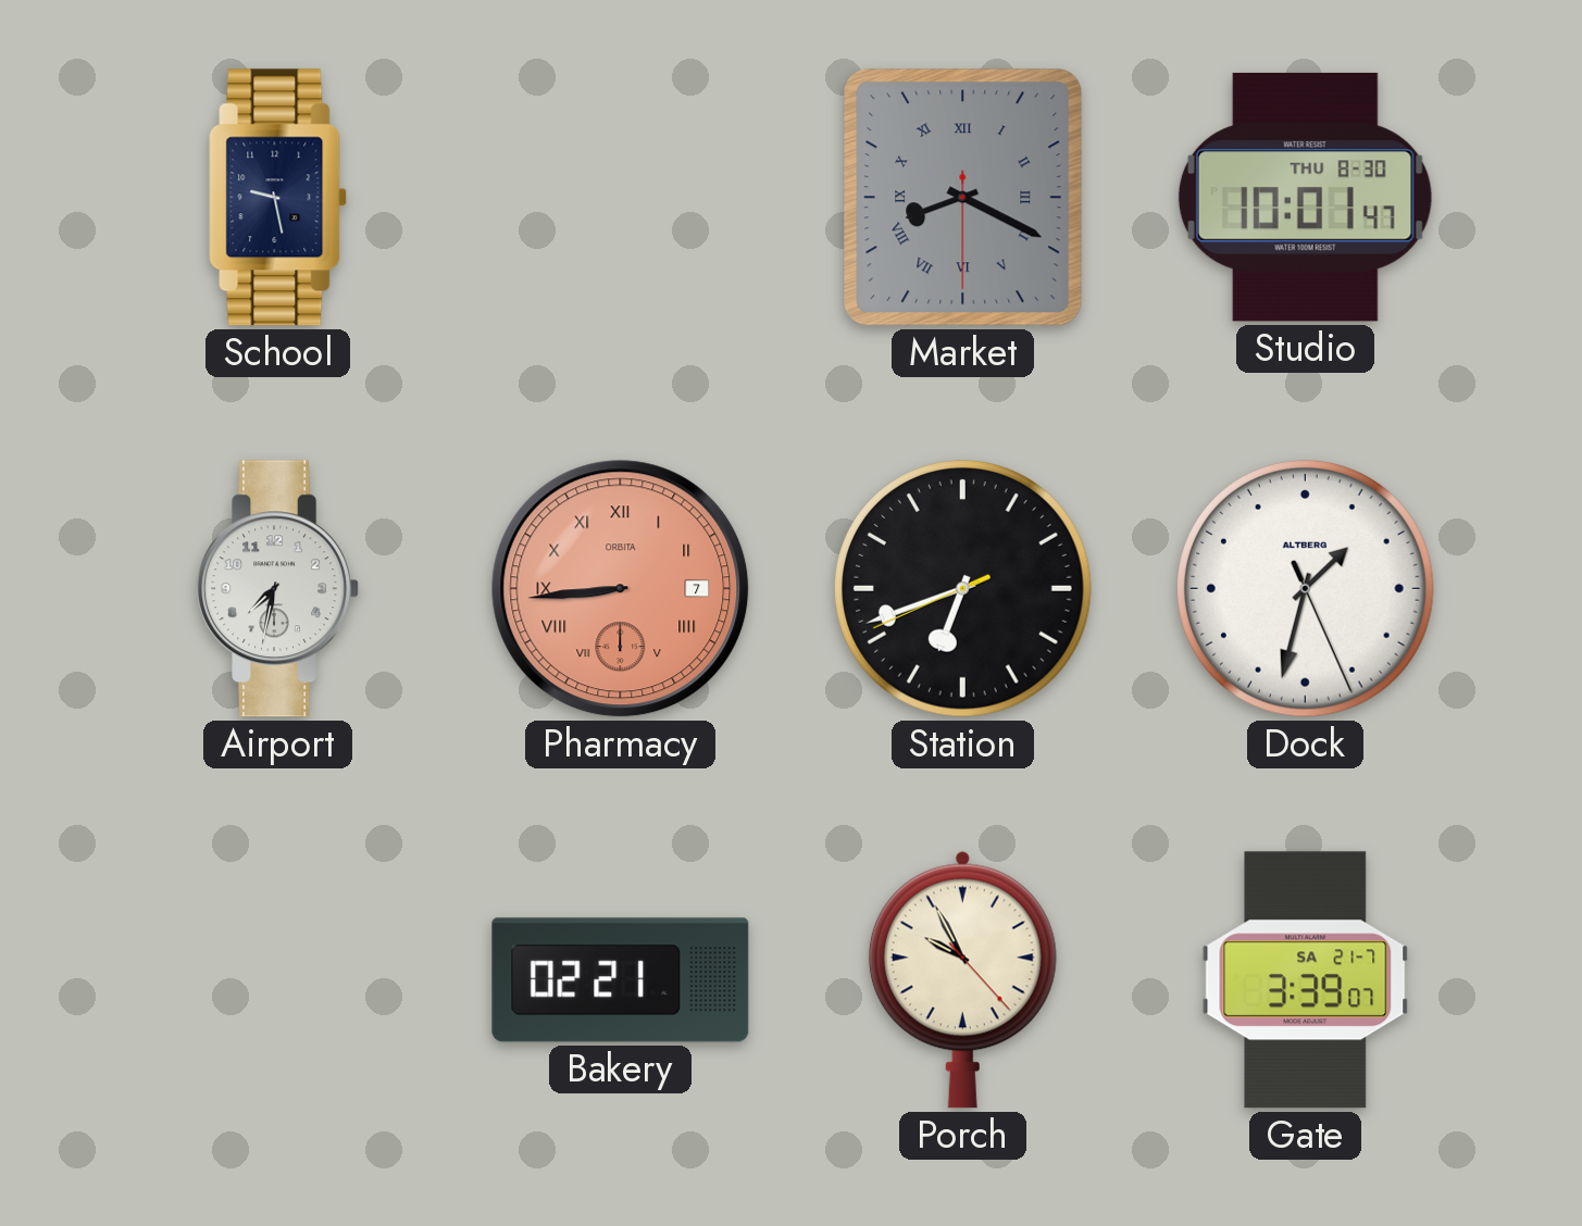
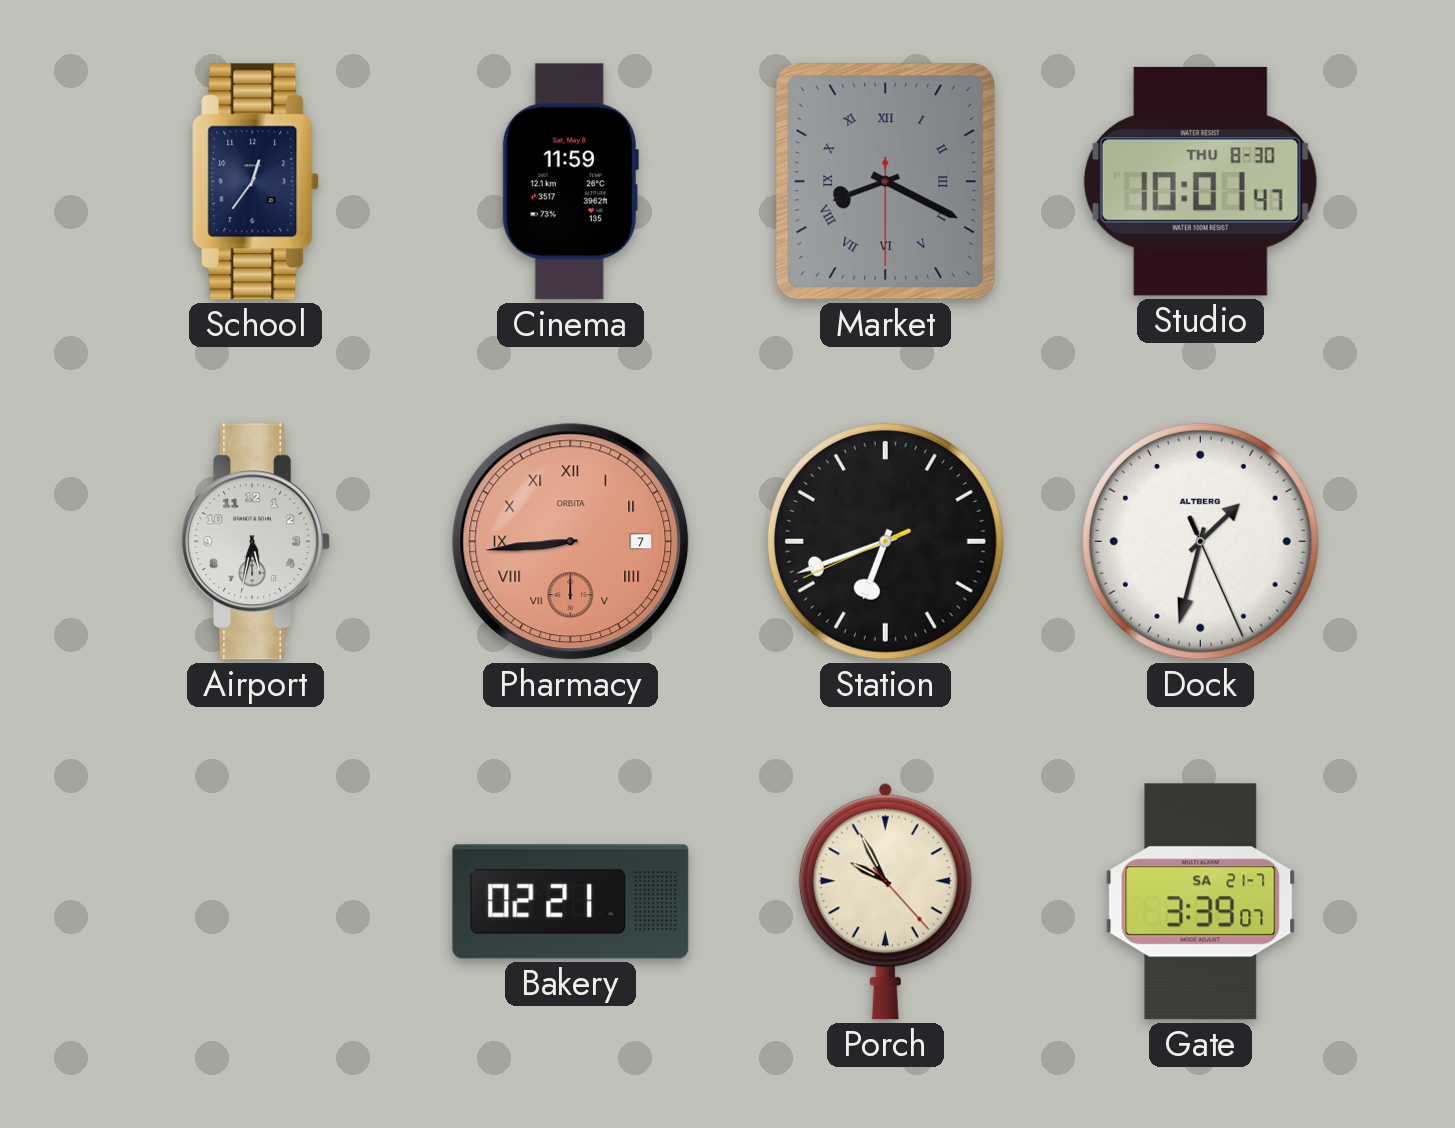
School: 9:28 -> 12:36 (256, 182)
Cinema: none -> 11:59 (570, 182)
Airport: 7:32 -> 5:32 (255, 542)
